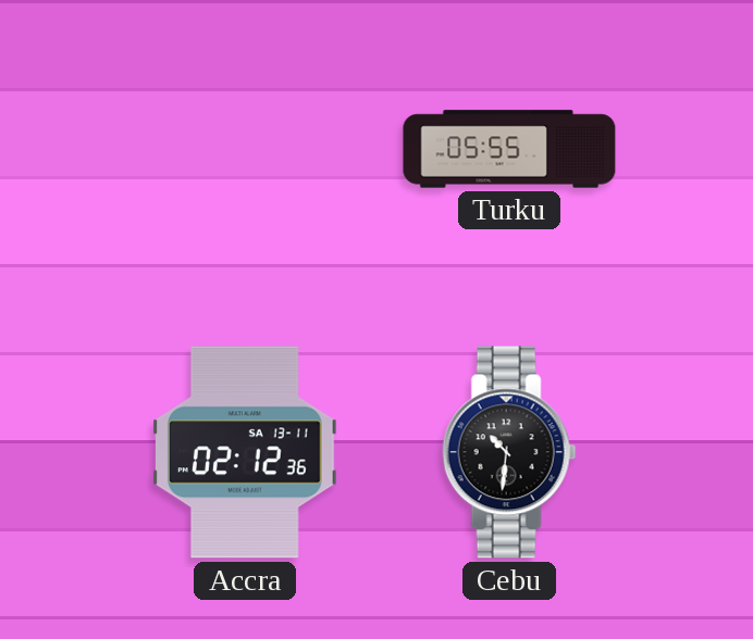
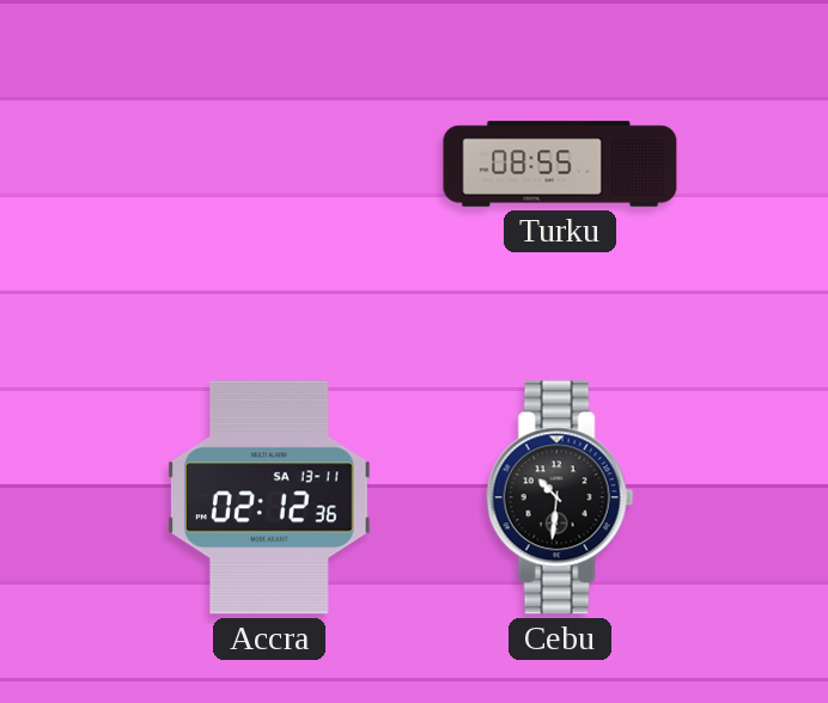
Turku: 05:55 -> 08:55 (560, 164)
